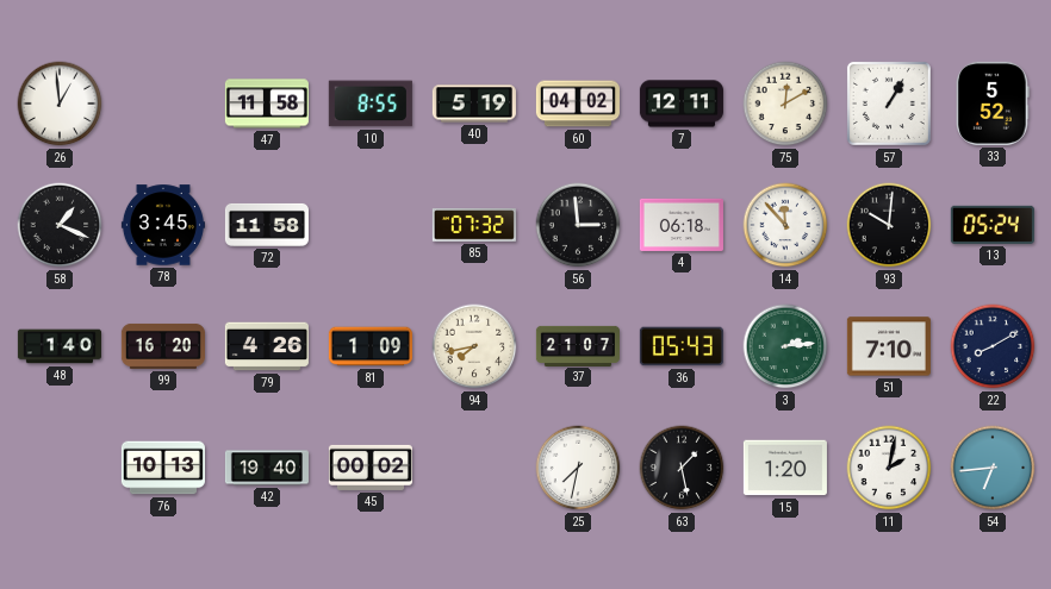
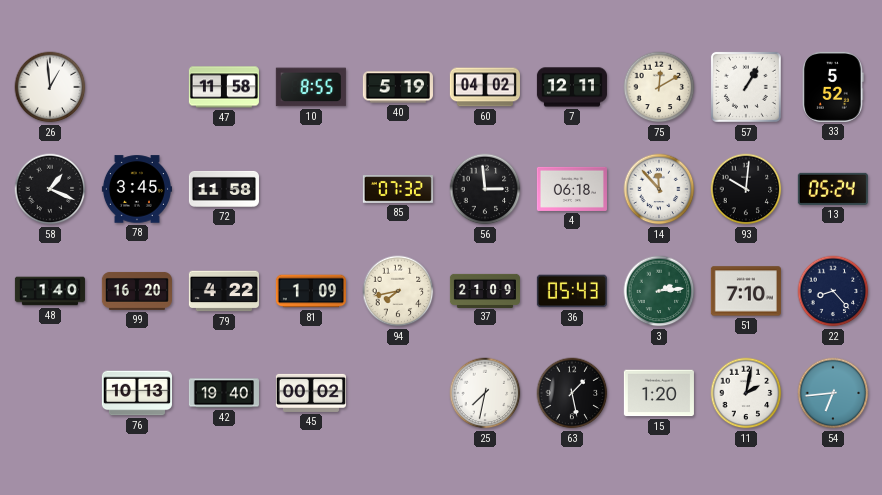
79: 4:26 -> 4:22 (224, 291)
37: 21:07 -> 21:09 (485, 290)
22: 8:10 -> 8:23 (833, 291)
